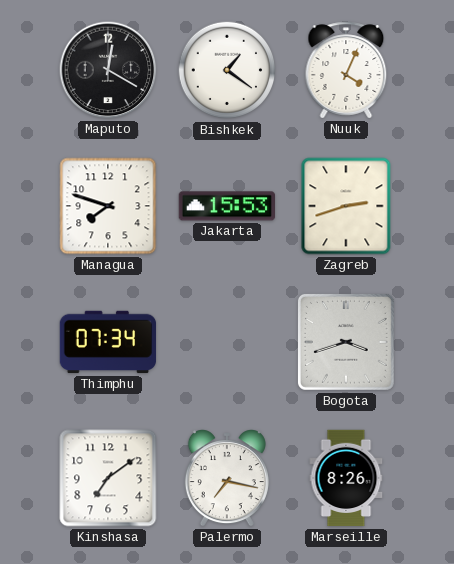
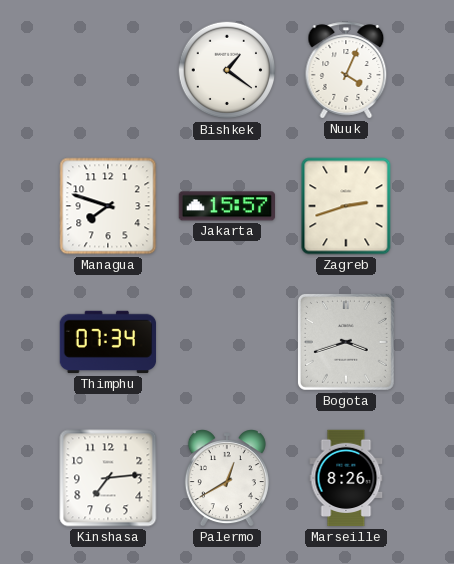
Maputo: 12:20 -> none (108, 70)
Jakarta: 15:53 -> 15:57 (227, 206)
Kinshasa: 7:09 -> 7:14 (108, 478)
Palermo: 7:17 -> 12:40 (227, 478)
